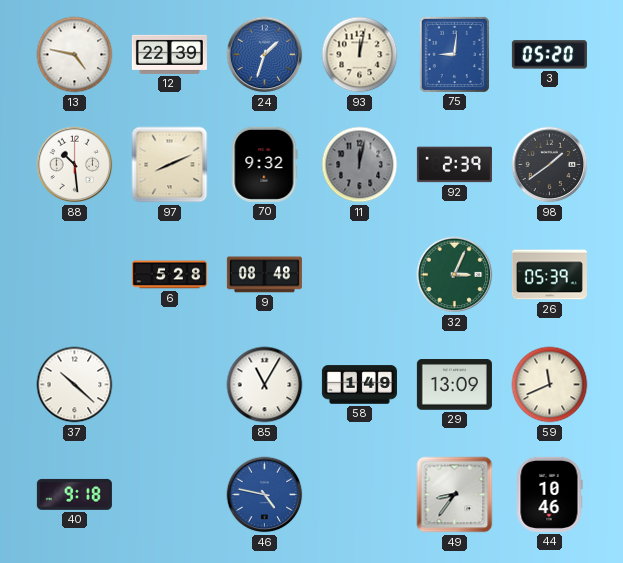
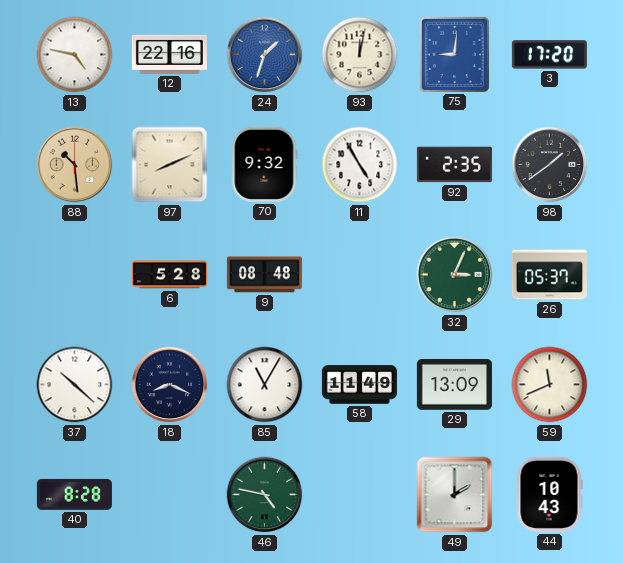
12: 22:39 -> 22:16 (169, 54)
3: 05:20 -> 17:20 (549, 55)
88 dial: white -> champagne (75, 165)
11: 12:02 -> 4:55 (360, 165)
11 dial: grey -> white (360, 165)
92: 2:39 -> 2:35 (454, 165)
26: 05:39 -> 05:37 (549, 275)
18: none -> 8:19 (170, 385)
58: 1:49 -> 11:49 (359, 385)
40: 9:18 -> 8:28 (74, 494)
46 dial: blue -> green (265, 495)
49: 8:36 -> 2:00 (455, 495)
44: 10:46 -> 10:43 (549, 494)
